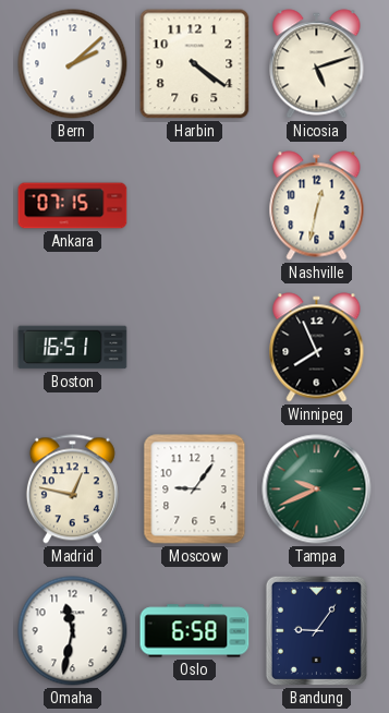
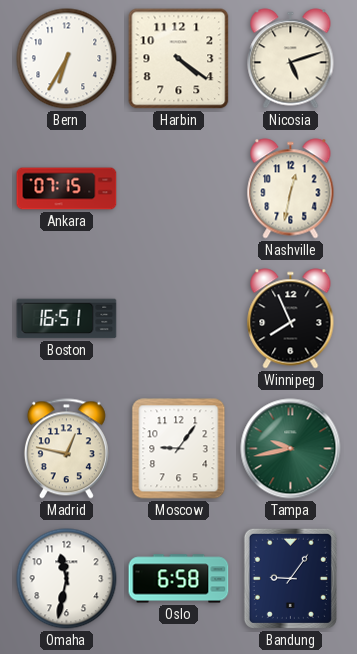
Bern: 2:08 -> 6:35 (67, 59)
Tampa: 9:41 -> 9:43 (291, 449)
